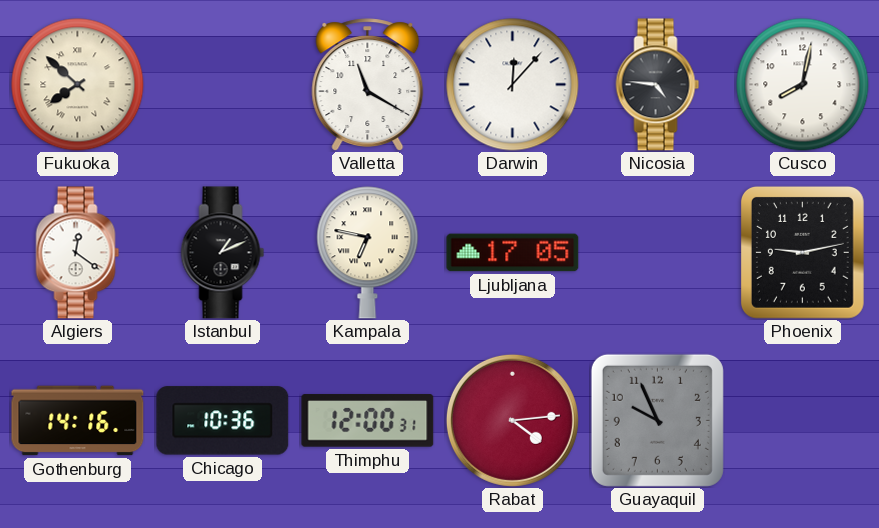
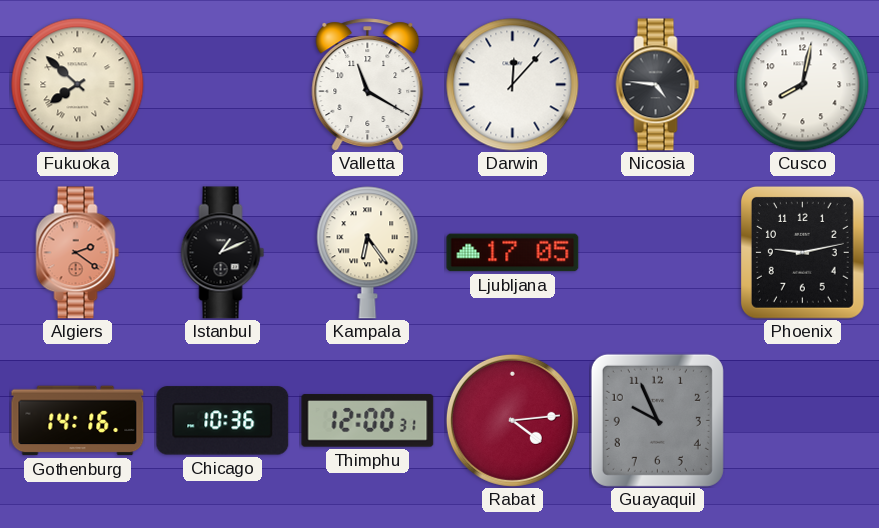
Algiers: 12:21 -> 2:21 (78, 253)
Algiers dial: white -> salmon (78, 253)
Kampala: 6:47 -> 6:24 (368, 253)
